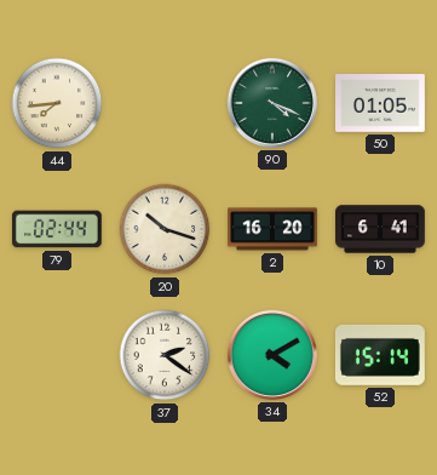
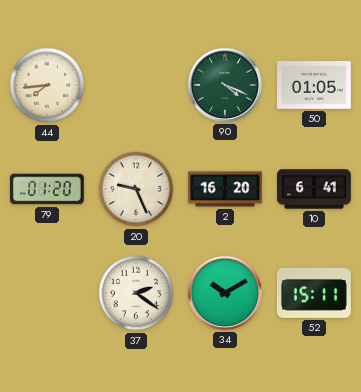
79: 02:44 -> 01:20 (47, 189)
20: 10:18 -> 9:26 (136, 189)
34: 4:10 -> 10:10 (225, 293)
52: 15:14 -> 15:11 (314, 293)
